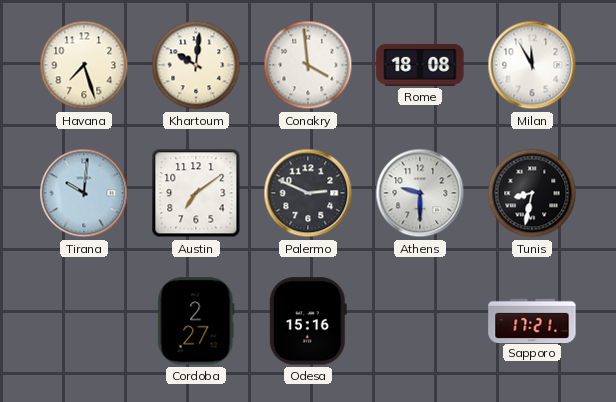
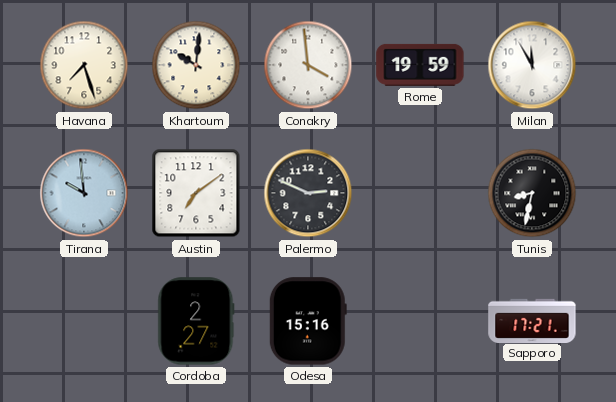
Rome: 18:08 -> 19:59 (420, 65)
Tirana: 10:01 -> 9:59 (84, 193)
Athens: 9:30 -> none (420, 193)
